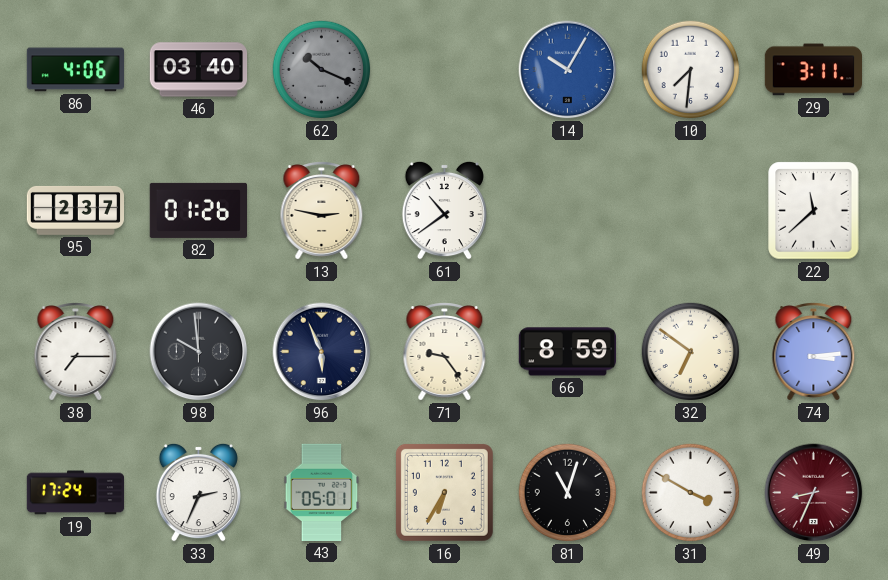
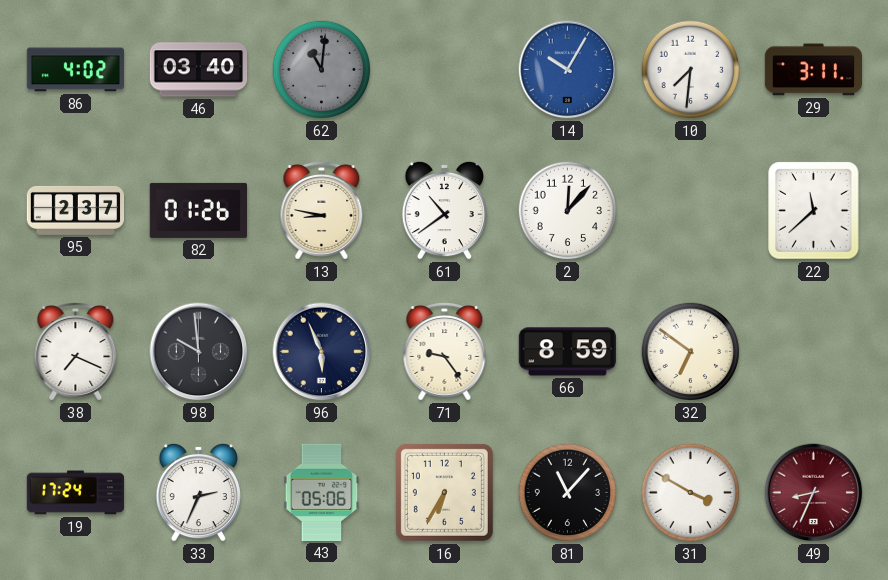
86: 4:06 -> 4:02 (76, 70)
62: 10:19 -> 11:01 (322, 70)
13: 2:47 -> 8:47 (322, 211)
2: none -> 12:07 (568, 211)
38: 7:15 -> 7:19 (76, 352)
74: 3:14 -> none (814, 352)
43: 05:01 -> 05:06 (322, 492)
81: 11:03 -> 11:07 (568, 493)
